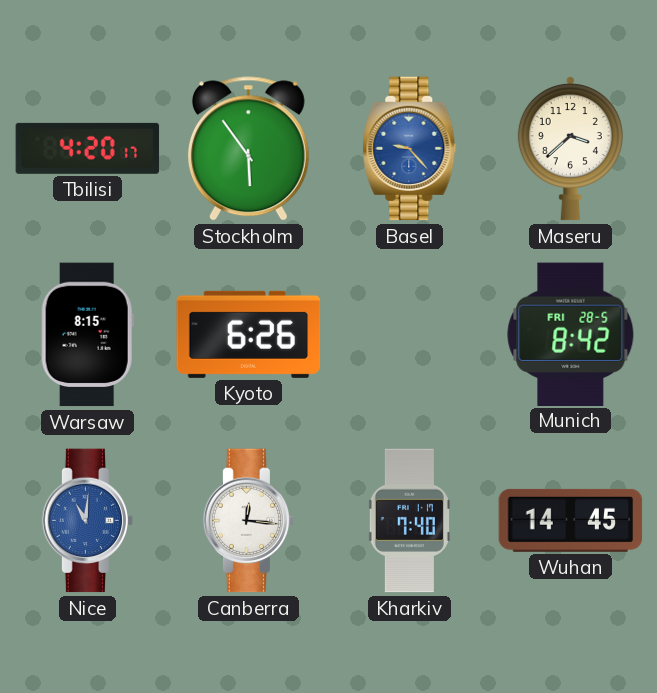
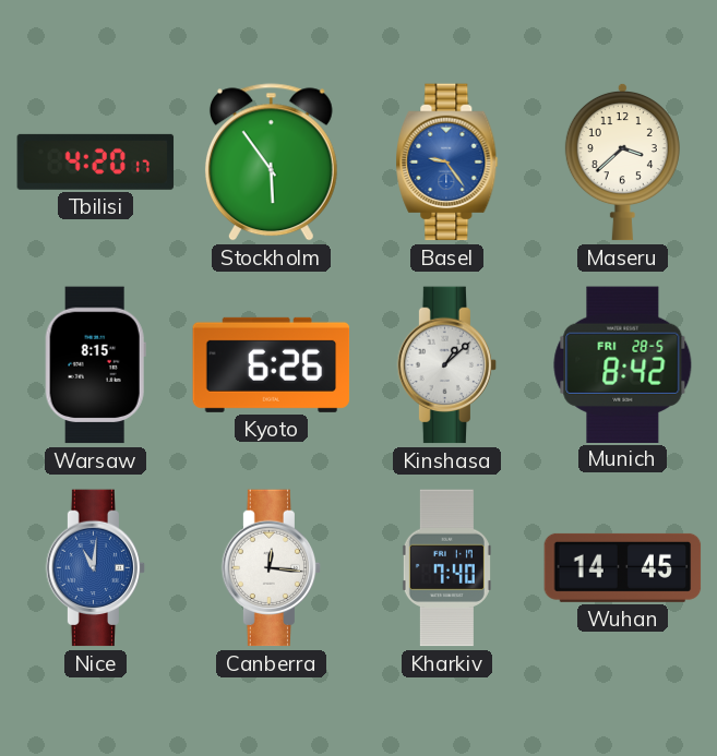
Basel: 9:23 -> 9:24 (447, 163)
Kinshasa: none -> 1:08 (447, 365)
